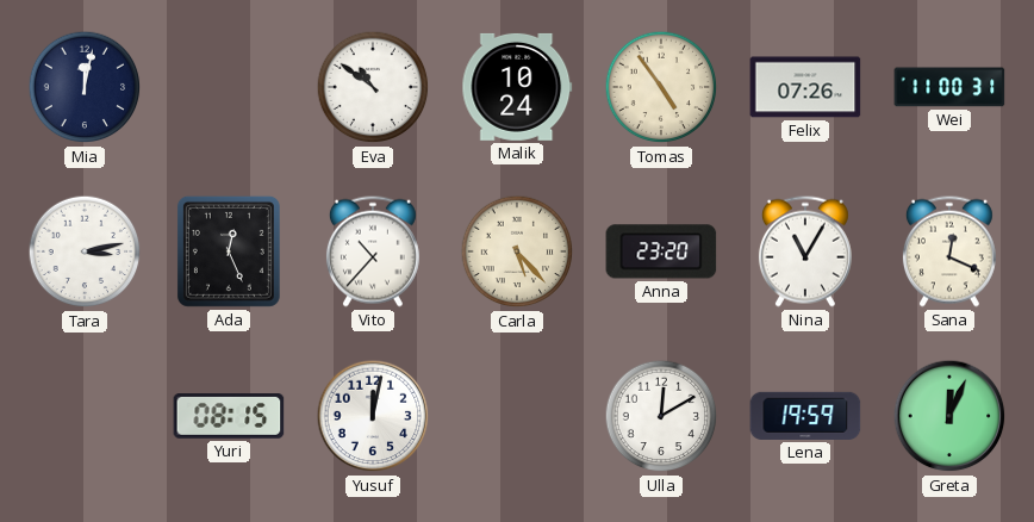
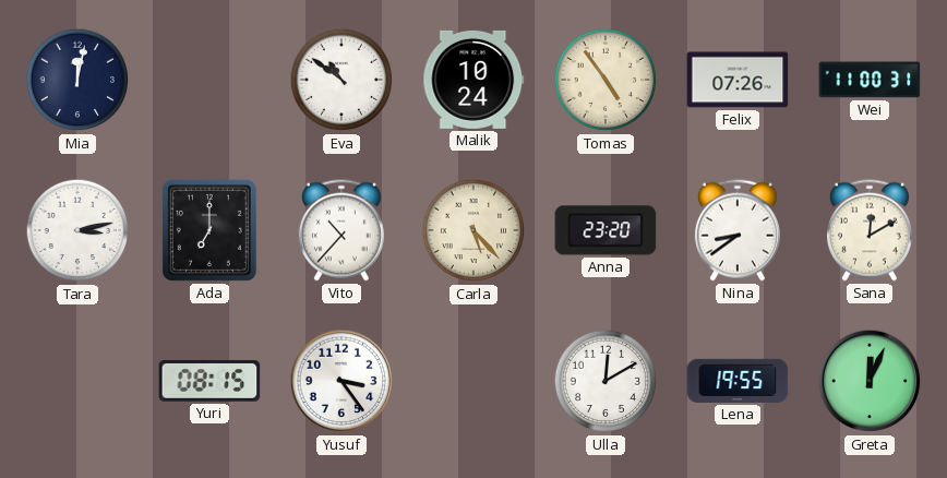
Ada: 12:26 -> 7:00 (209, 230)
Nina: 11:05 -> 8:39 (738, 230)
Sana: 12:19 -> 12:10 (870, 230)
Yusuf: 12:02 -> 3:24 (341, 381)
Lena: 19:59 -> 19:55 (738, 381)
